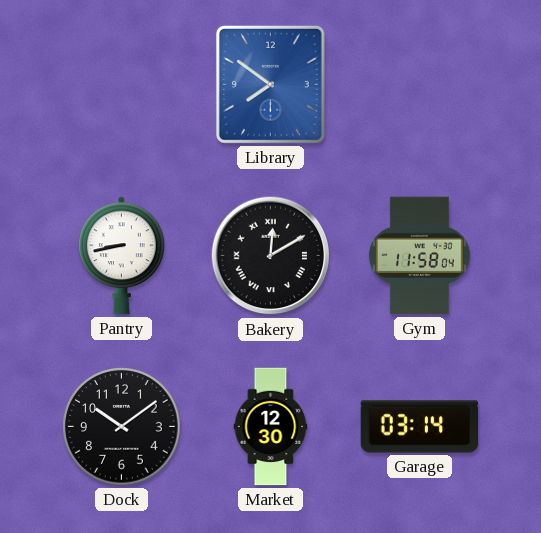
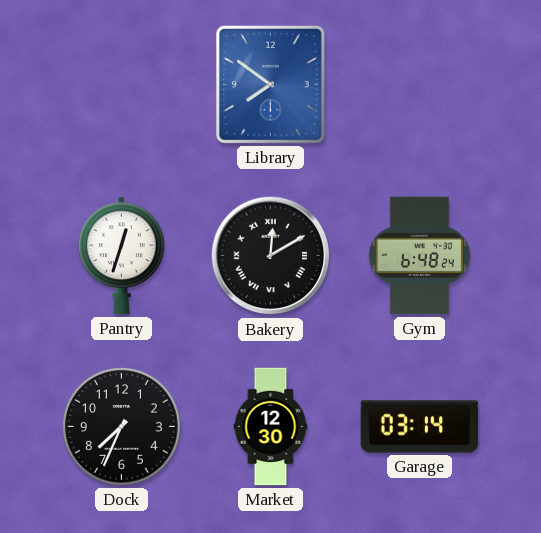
Pantry: 8:43 -> 12:33 (121, 256)
Gym: 11:58 -> 6:48 (419, 256)
Dock: 10:09 -> 7:34 (122, 427)
